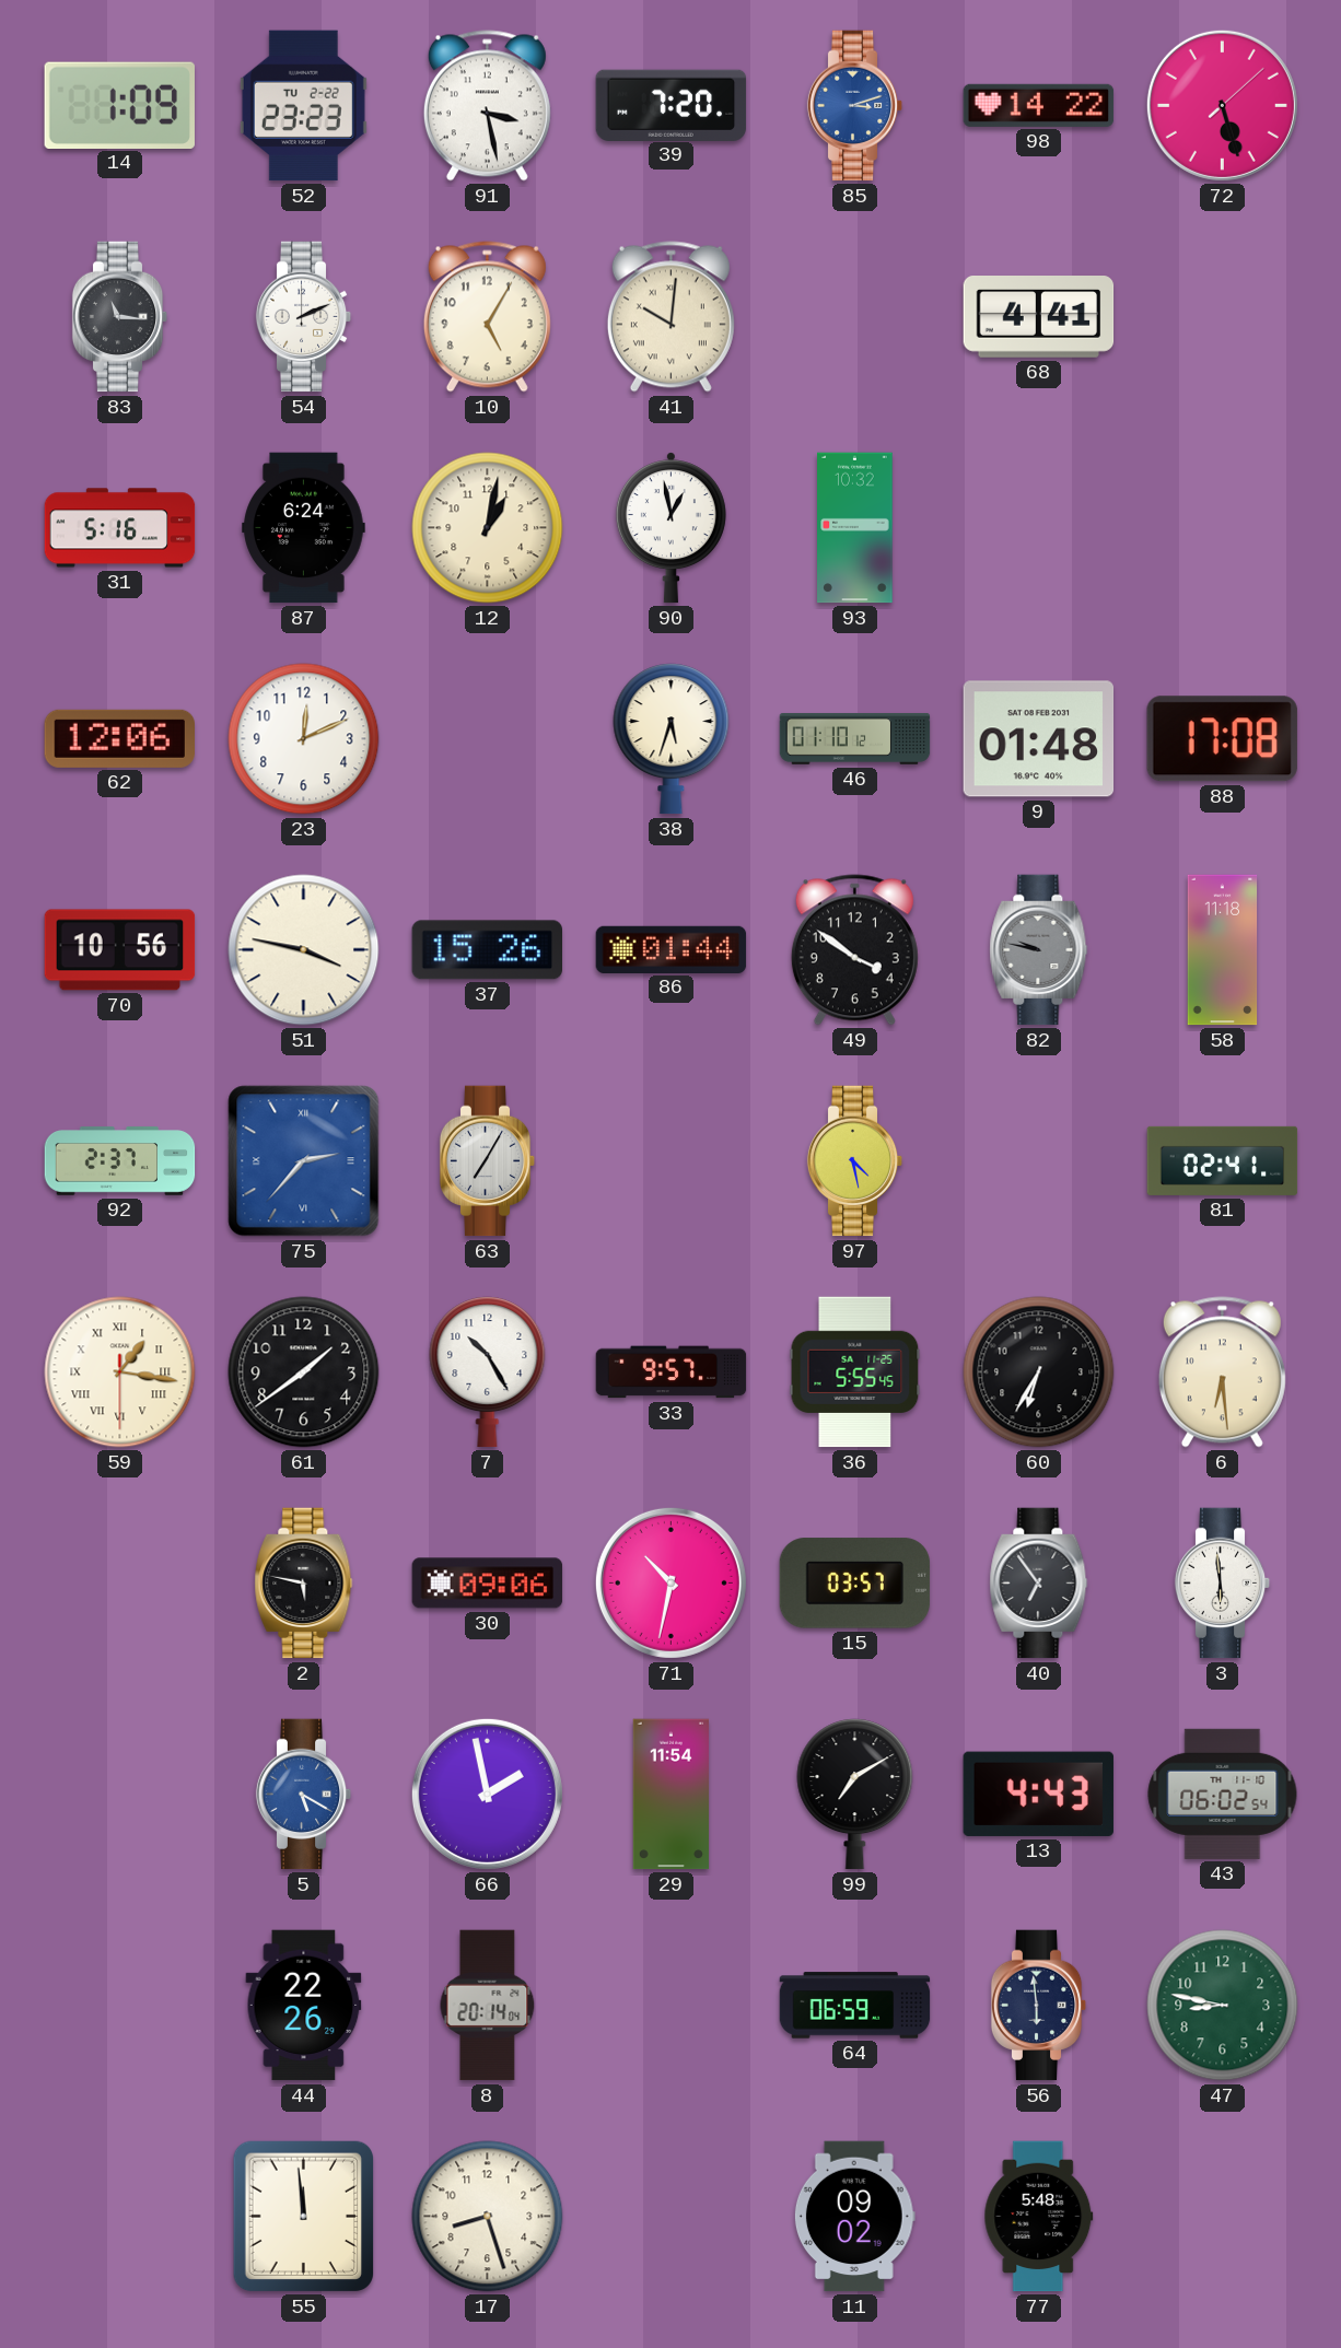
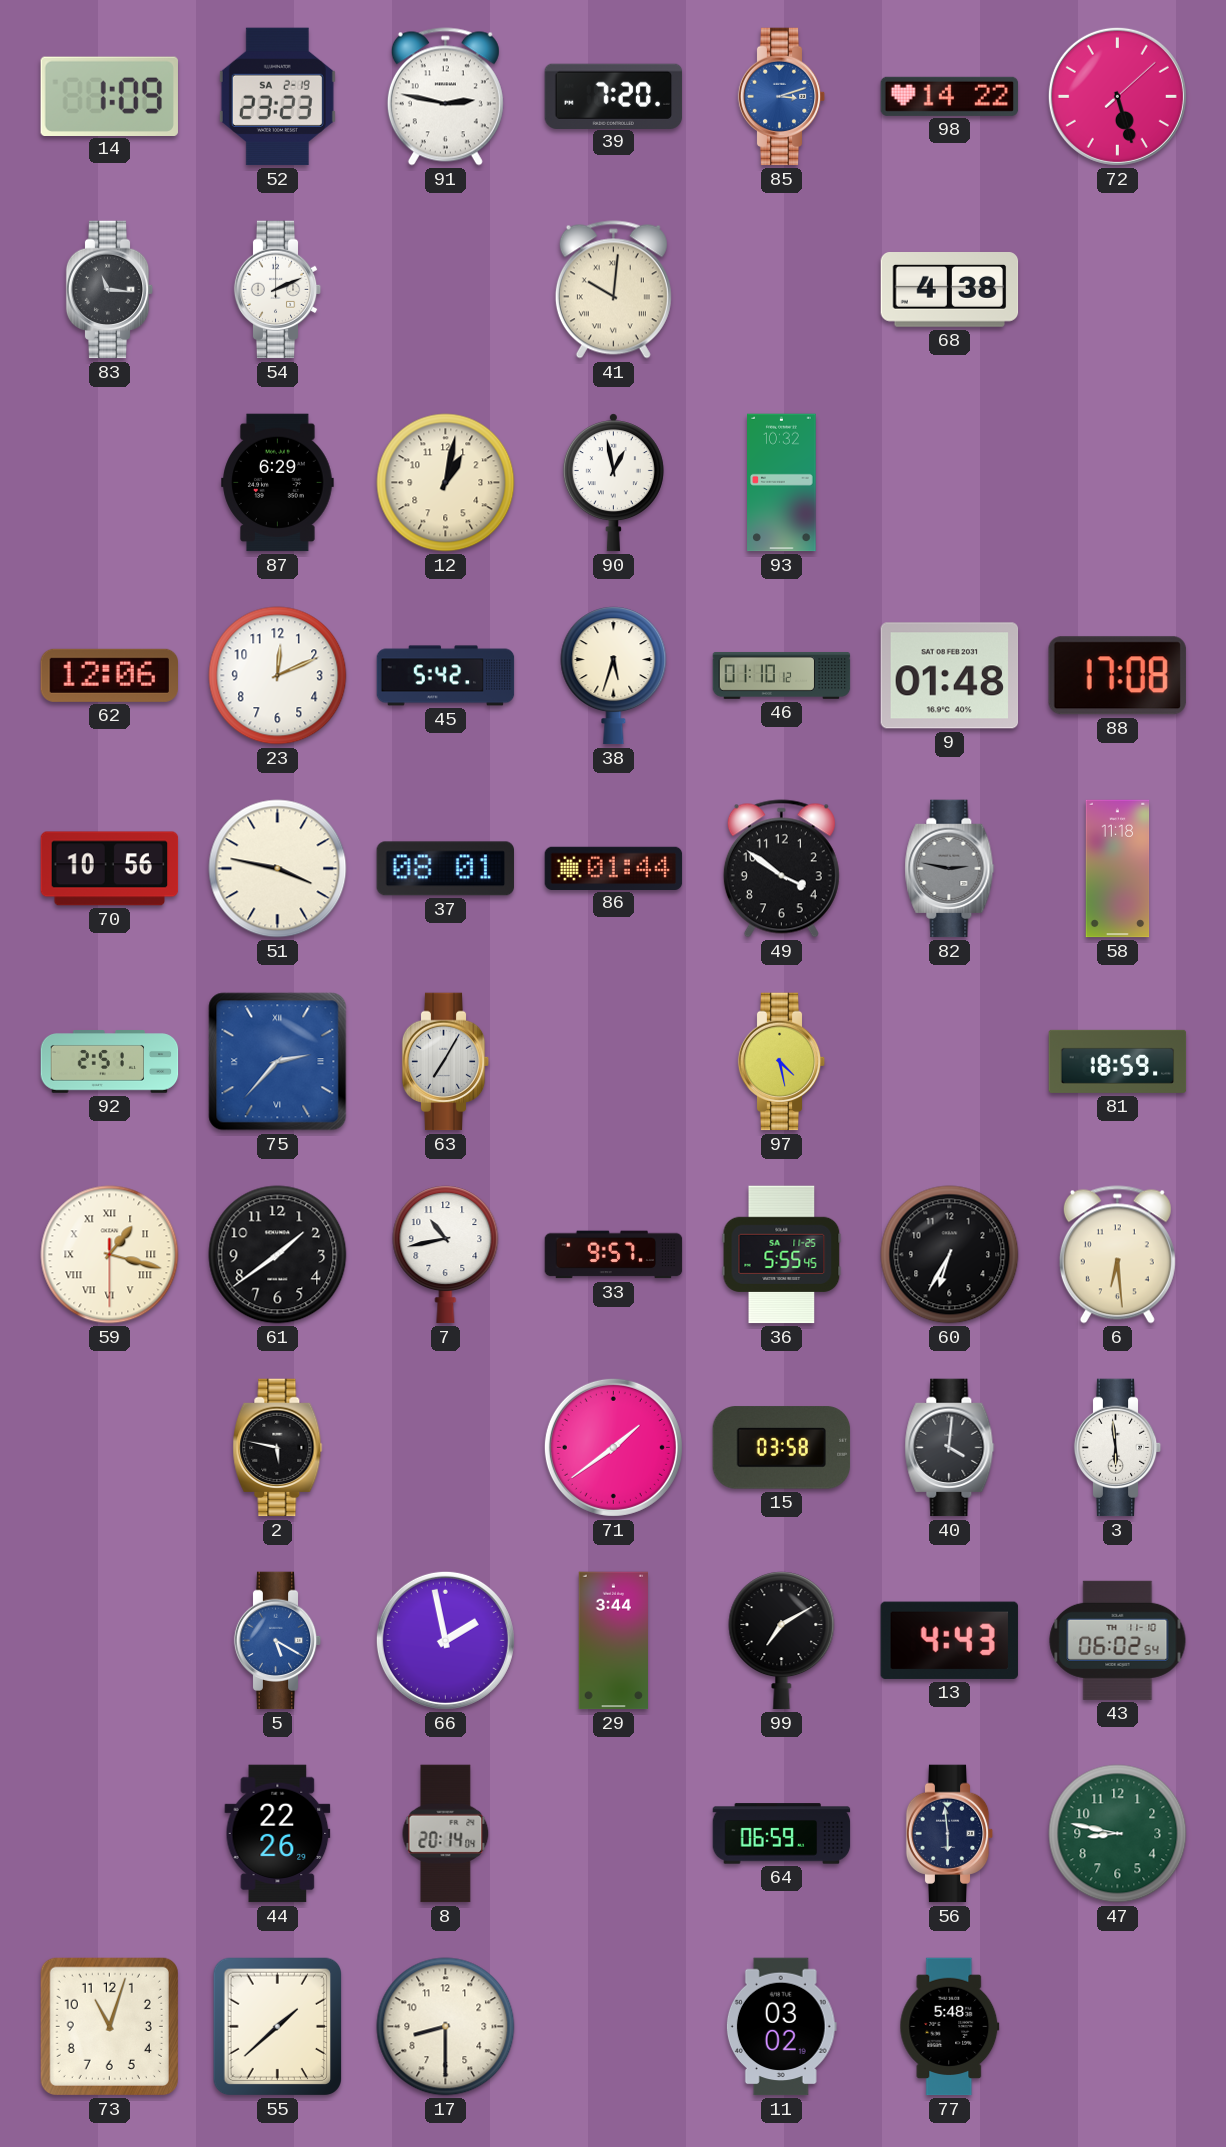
52 date: TU 2-22 -> SA 2-19 (277, 97)
91: 3:28 -> 2:47 (445, 97)
10: 5:05 -> none (487, 317)
68: 4:41 -> 4:38 (950, 290)
31: 5:16 -> none (120, 528)
87: 6:24 -> 6:29 (278, 483)
45: none -> 5:42 (446, 676)
37: 15:26 -> 08:01 (445, 869)
82: 9:47 -> 2:47 (950, 869)
92: 2:37 -> 2:51 (110, 1062)
81: 02:41 -> 18:59 (1118, 1061)
59: 1:16 -> 1:17 (110, 1255)
7: 10:25 -> 10:43 (446, 1255)
30: 09:06 -> none (488, 1584)
71: 10:32 -> 1:39 (613, 1447)
15: 03:57 -> 03:58 (782, 1448)
40: 6:54 -> 4:01 (950, 1448)
29: 11:54 -> 3:44 (614, 1641)
73: none -> 11:03 (109, 2026)
55: 11:59 -> 1:38 (278, 2027)
17: 8:27 -> 8:30 (446, 2027)
11: 09:02 -> 03:02 (781, 2027)
